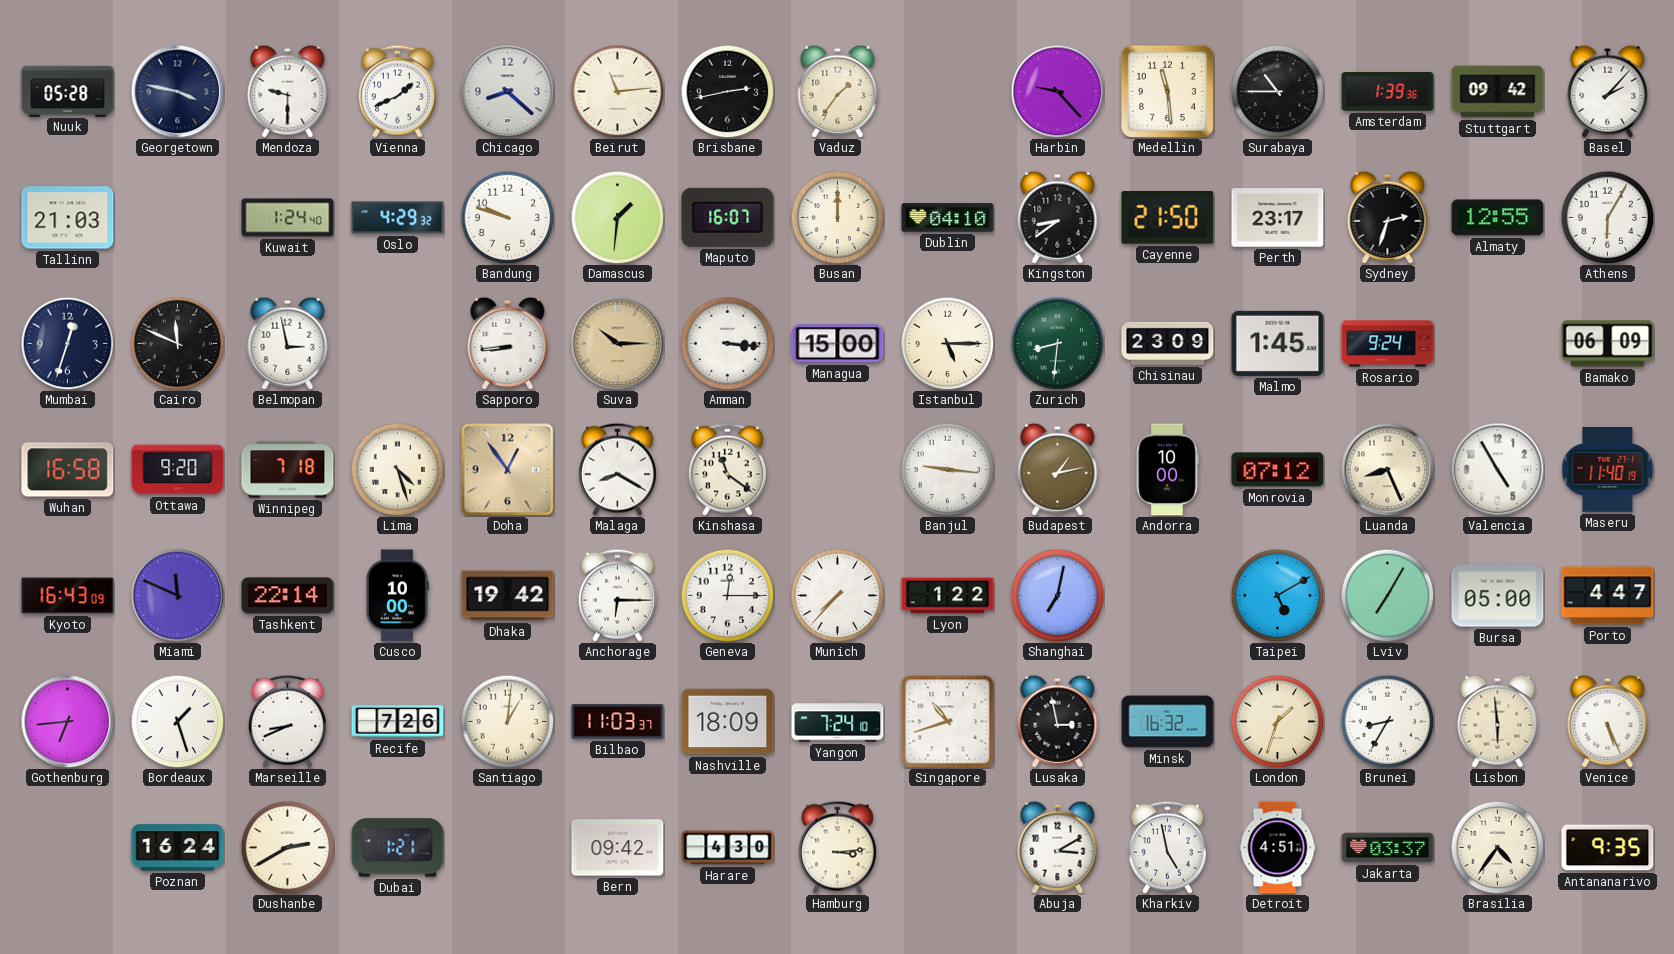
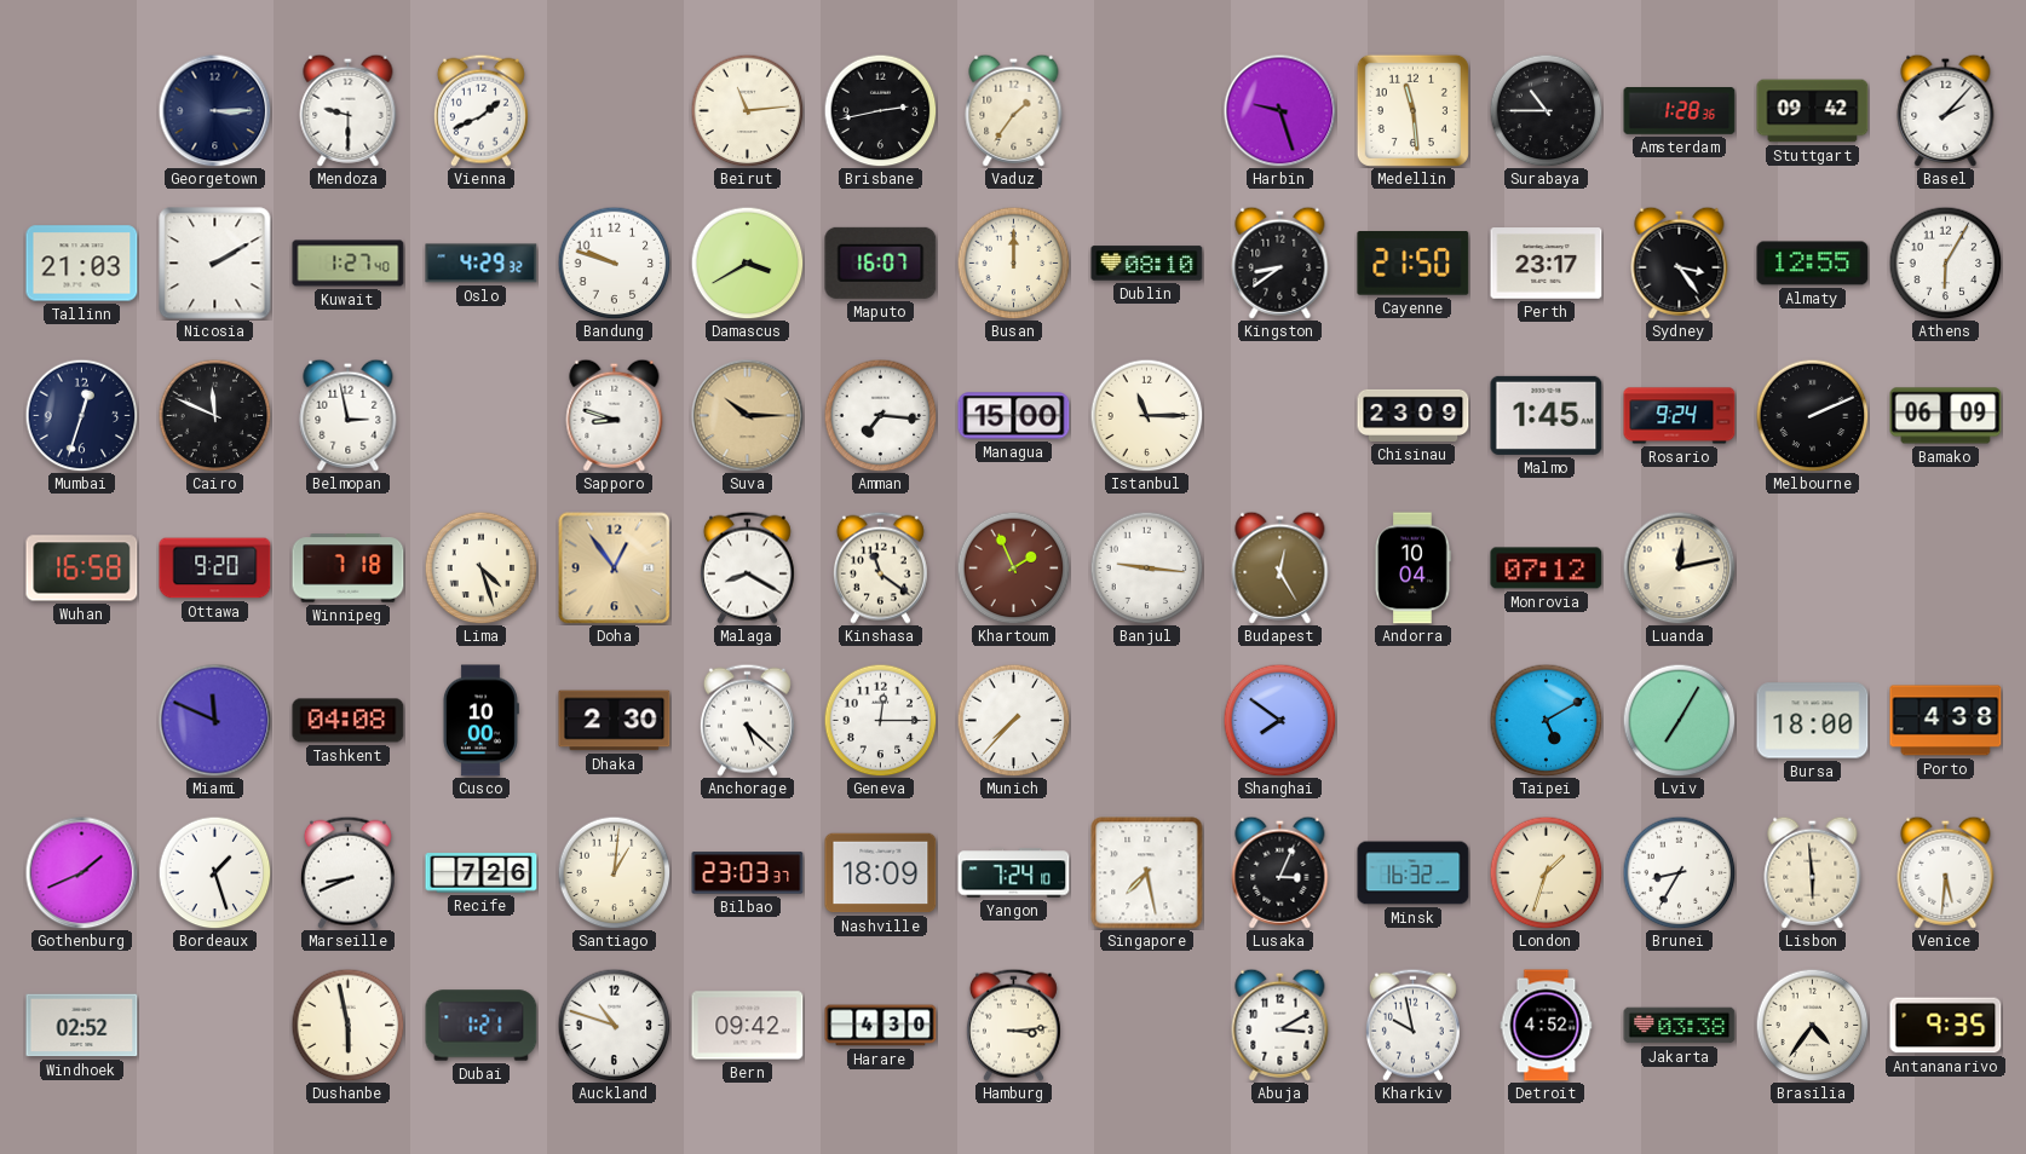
Nuuk: 05:28 -> none (68, 91)
Georgetown: 3:47 -> 3:15 (214, 110)
Chicago: 8:22 -> none (507, 91)
Harbin: 9:23 -> 9:27 (1279, 110)
Amsterdam: 1:39 -> 1:28 (1680, 111)
Nicosia: none -> 2:10 (215, 264)
Kuwait: 1:24 -> 1:27 (349, 264)
Damascus: 1:31 -> 3:40 (747, 262)
Dublin: 04:10 -> 08:10 (1147, 264)
Sydney: 2:33 -> 3:24 (1680, 262)
Sapporo: 8:44 -> 8:48 (615, 415)
Amman: 3:16 -> 7:16 (880, 415)
Istanbul: 5:15 -> 11:15 (1146, 415)
Zurich: 8:31 -> none (1057, 343)
Melbourne: none -> 2:11 (1812, 415)
Khartoum: none -> 1:56 (1013, 567)
Budapest: 1:13 -> 12:25 (1280, 567)
Andorra: 10:00 -> 10:04 (1412, 569)
Luanda: 8:26 -> 12:13 (1679, 567)
Valencia: 4:55 -> none (1497, 469)
Maseru: 11:40 -> none (1608, 470)
Kyoto: 16:43 -> none (68, 596)
Tashkent: 22:14 -> 04:08 (349, 721)
Dhaka: 19:42 -> 2:30 (615, 721)
Anchorage: 6:15 -> 5:22 (747, 720)
Lyon: 1:22 -> none (948, 596)
Shanghai: 7:02 -> 7:51 (1279, 720)
Bursa: 05:00 -> 18:00 (1813, 721)
Porto: 4:47 -> 4:38 (1946, 721)
Gothenburg: 6:44 -> 1:41 (81, 872)
Bilbao: 11:03 -> 23:03 (748, 873)
Singapore: 10:42 -> 7:28 (1147, 873)
Lusaka: 2:58 -> 3:04 (1280, 872)
Venice: 5:26 -> 5:31 (1946, 872)
Windhoek: none -> 02:52 (82, 1026)
Poznan: 16:24 -> none (178, 848)
Dushanbe: 2:40 -> 5:58 (347, 1025)
Auckland: none -> 10:48 (614, 1025)
Kharkiv: 4:58 -> 9:58 (1412, 1025)
Detroit: 4:51 -> 4:52 (1547, 1026)
Jakarta: 03:37 -> 03:38 (1680, 1026)
